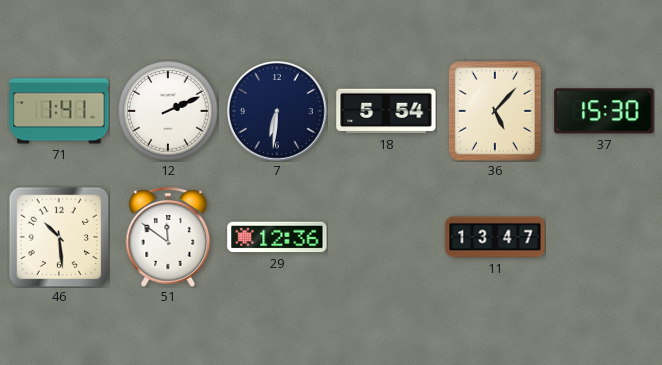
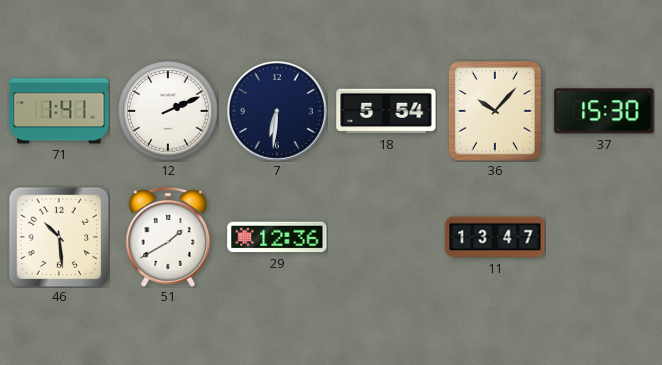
36: 5:07 -> 10:07 (495, 111)
51: 11:51 -> 1:40 (168, 237)
